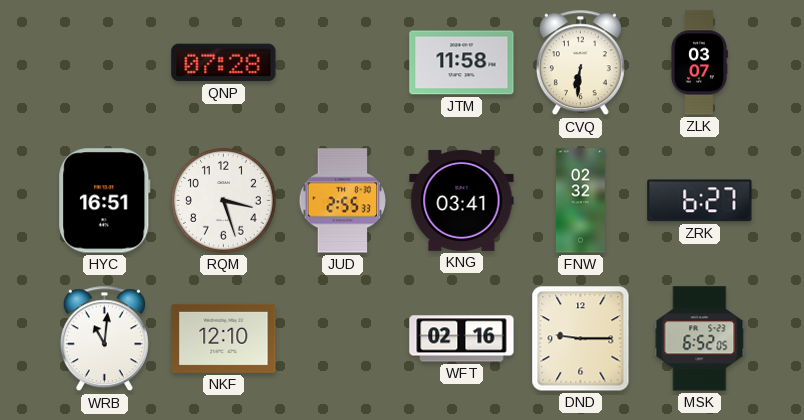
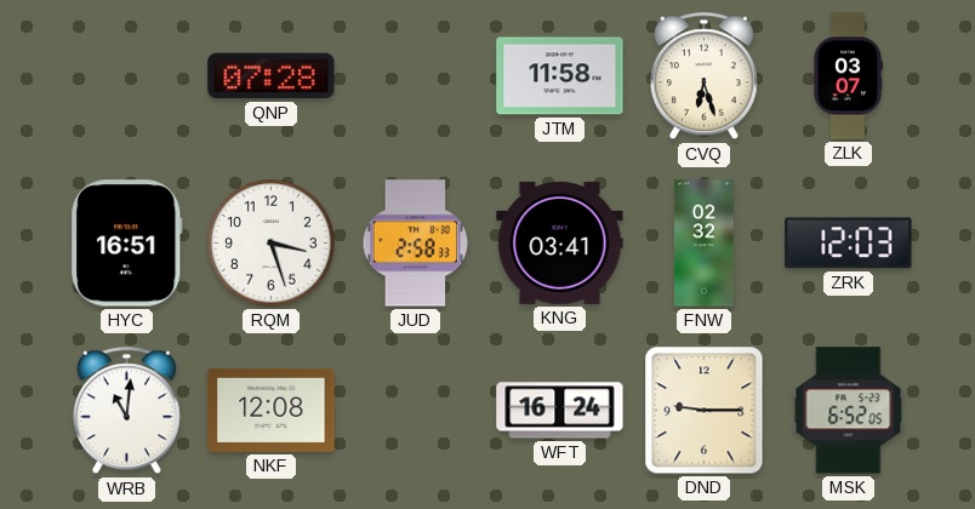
CVQ: 6:31 -> 6:27 (703, 76)
JUD: 2:55 -> 2:58 (416, 244)
ZRK: 6:27 -> 12:03 (849, 244)
NKF: 12:10 -> 12:08 (272, 410)
WFT: 02:16 -> 16:24 (560, 411)
